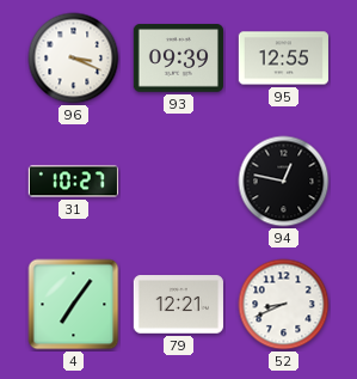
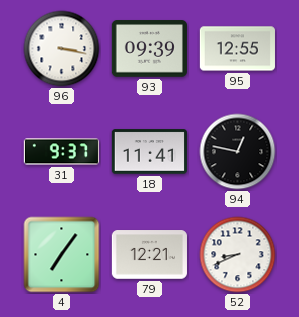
96: 3:19 -> 3:17 (62, 49)
31: 10:27 -> 9:37 (61, 152)
18: none -> 11:41 (149, 152)
